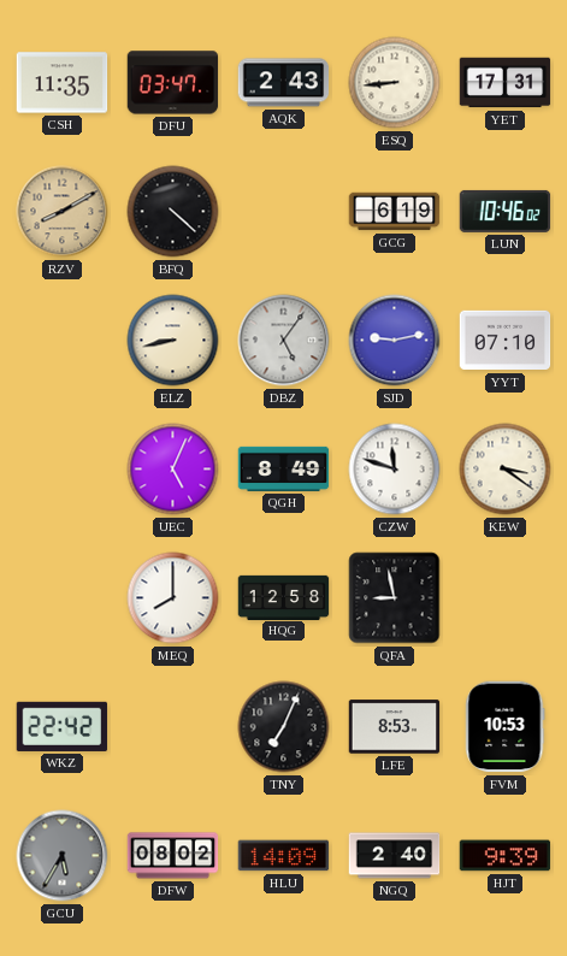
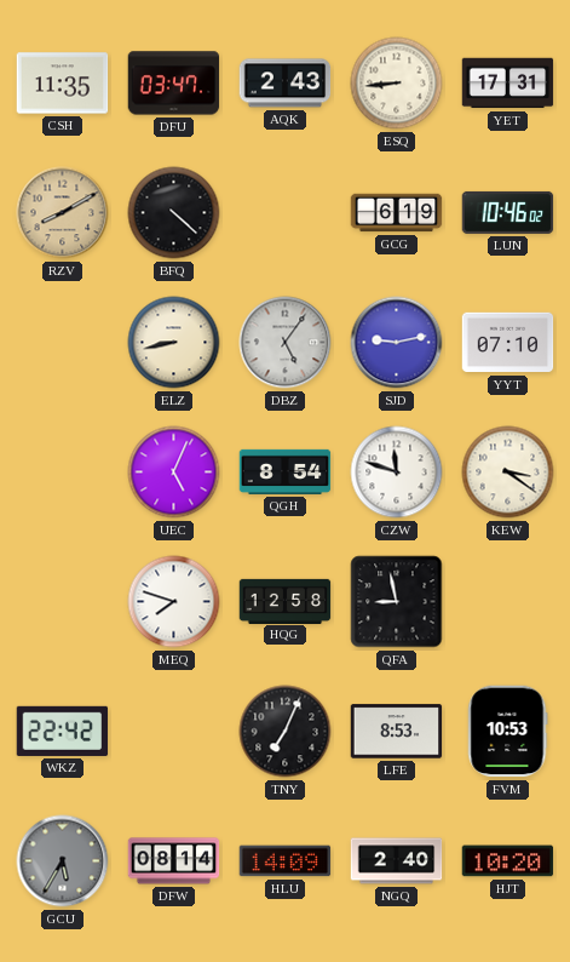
QGH: 8:49 -> 8:54 (286, 471)
MEQ: 8:00 -> 7:48 (174, 602)
DFW: 08:02 -> 08:14 (174, 861)
HJT: 9:39 -> 10:20 (508, 861)
